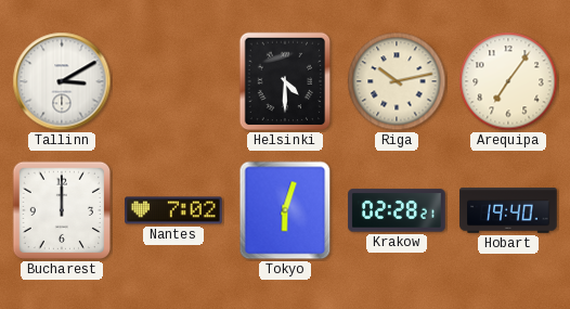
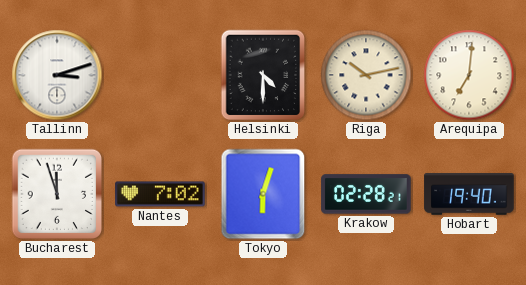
Tallinn: 3:10 -> 3:12 (57, 75)
Arequipa: 7:06 -> 7:01 (469, 75)
Bucharest: 12:00 -> 11:57 (57, 194)
